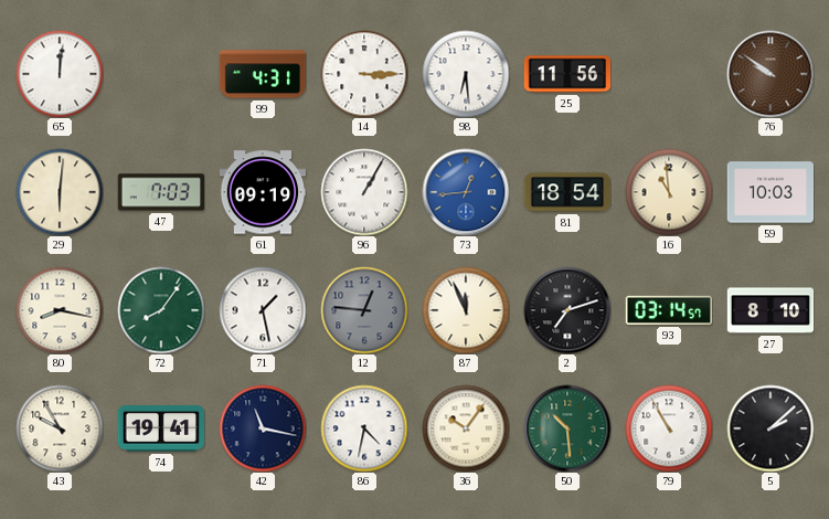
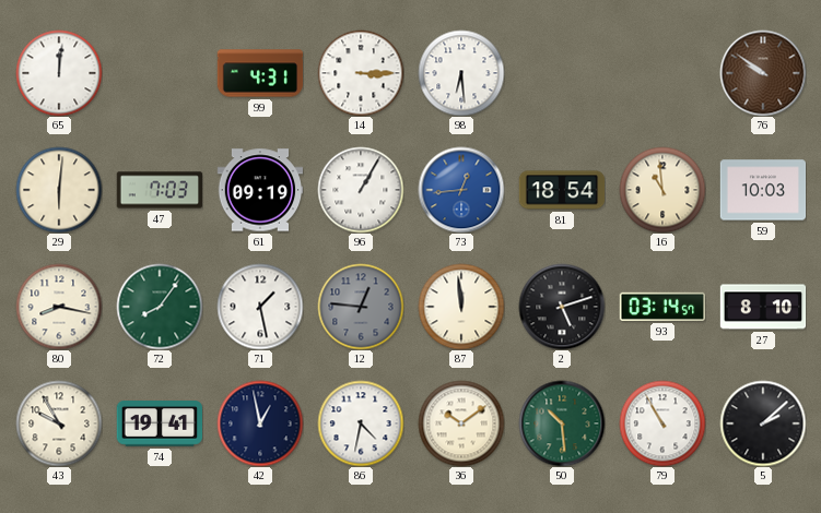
25: 11:56 -> none (567, 74)
87: 11:56 -> 11:59 (461, 307)
2: 7:12 -> 5:12 (562, 307)
42: 11:17 -> 12:58 (260, 423)
36: 10:06 -> 10:09 (461, 423)
